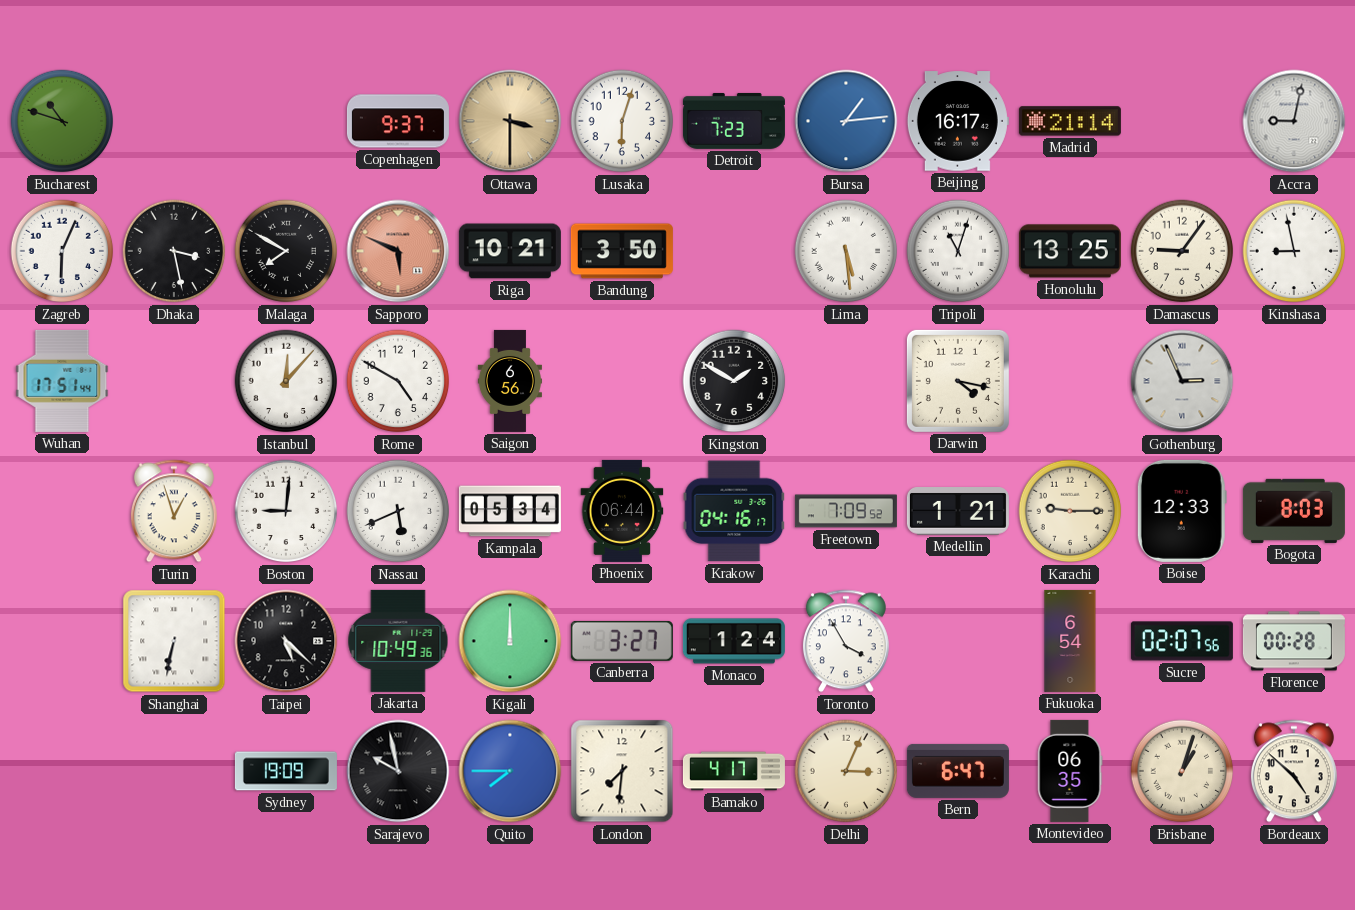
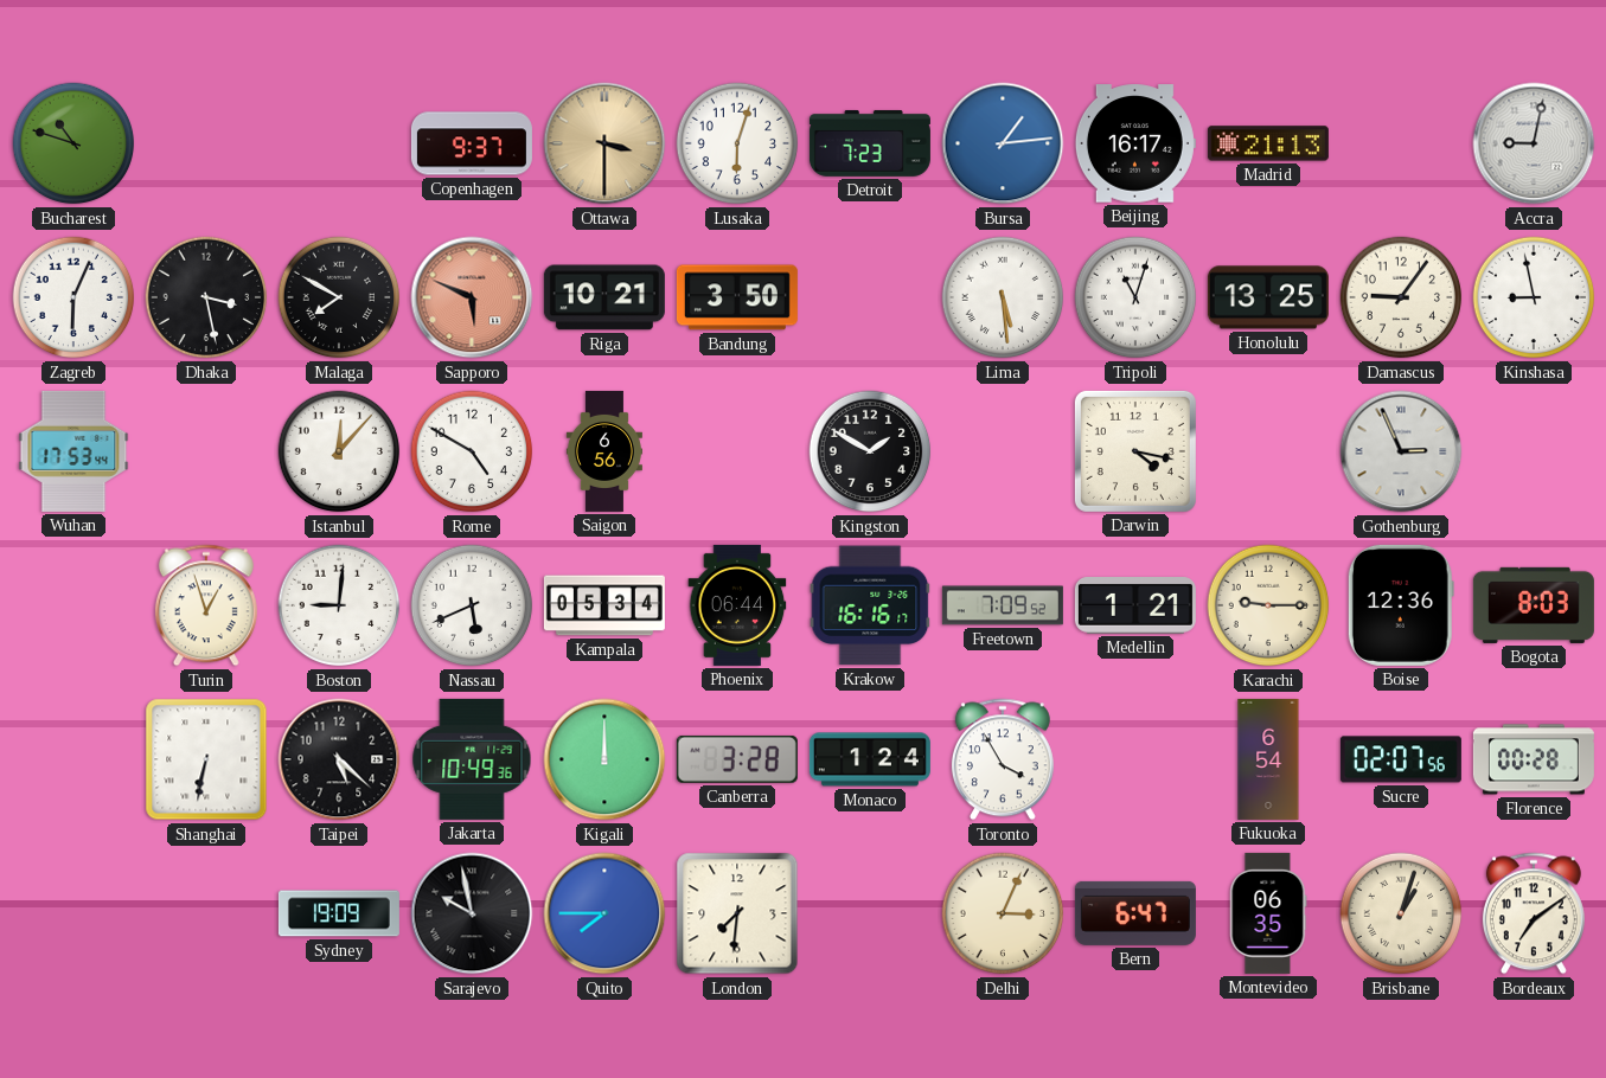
Madrid: 21:14 -> 21:13 (1268, 143)
Wuhan: 17:51 -> 17:53 (73, 451)
Krakow: 04:16 -> 16:16 (870, 605)
Boise: 12:33 -> 12:36 (1401, 605)
Canberra: 3:27 -> 3:28 (737, 759)
Bamako: 4:17 -> none (734, 771)
Bordeaux: 4:52 -> 7:09 (1534, 913)
